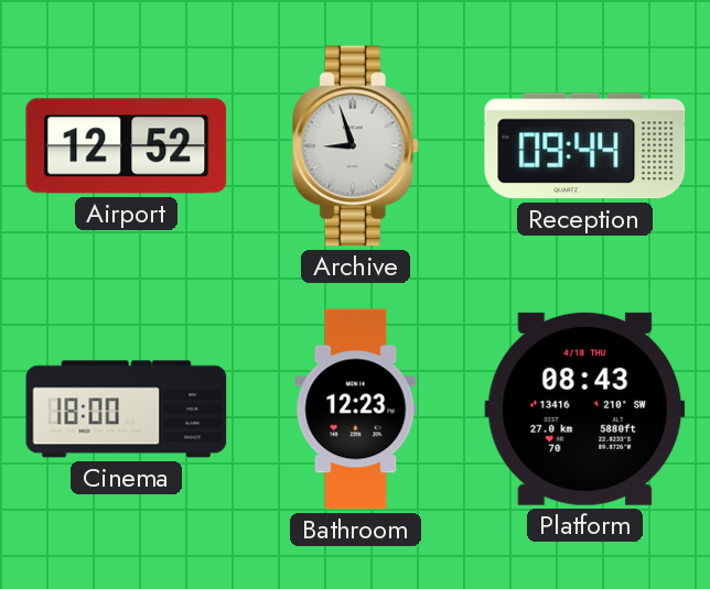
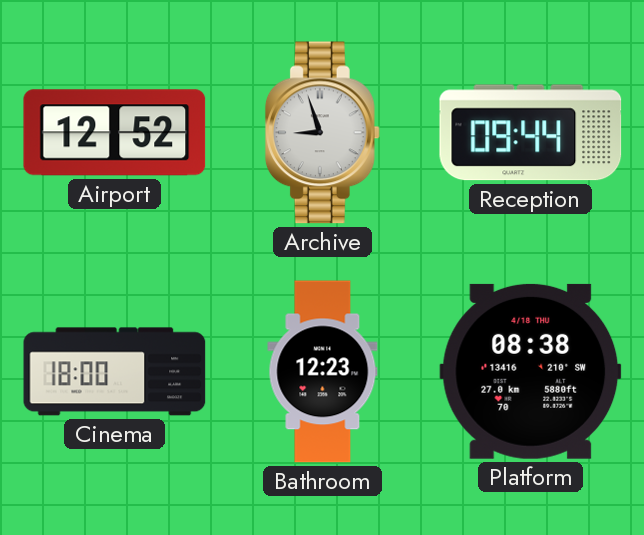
Platform: 08:43 -> 08:38 (531, 371)
